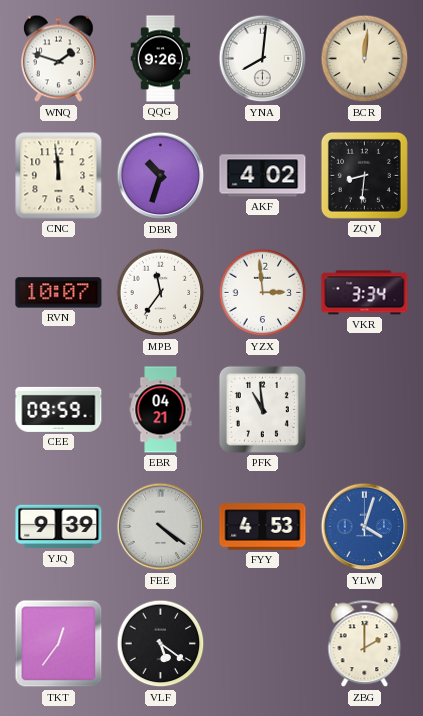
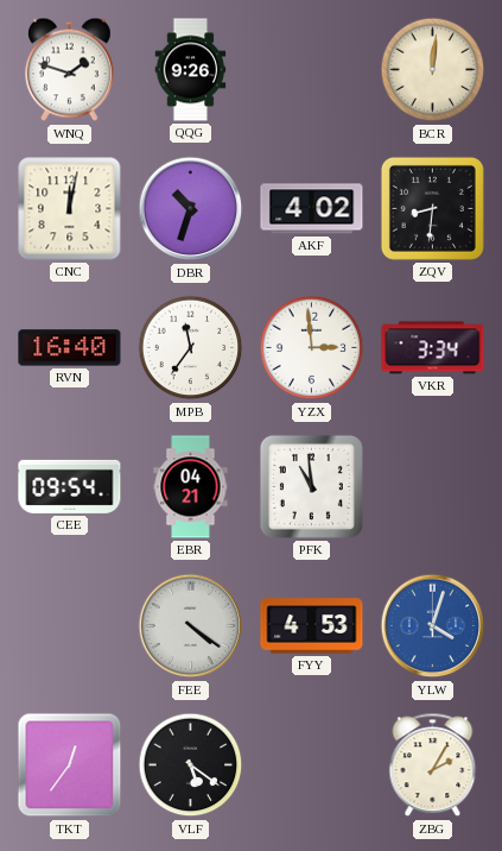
YNA: 8:01 -> none (263, 59)
CNC: 11:59 -> 12:02 (70, 209)
RVN: 10:07 -> 16:40 (70, 348)
CEE: 09:59 -> 09:54 (70, 486)
YJQ: 9:39 -> none (59, 527)
ZBG: 2:00 -> 2:05 (433, 765)
